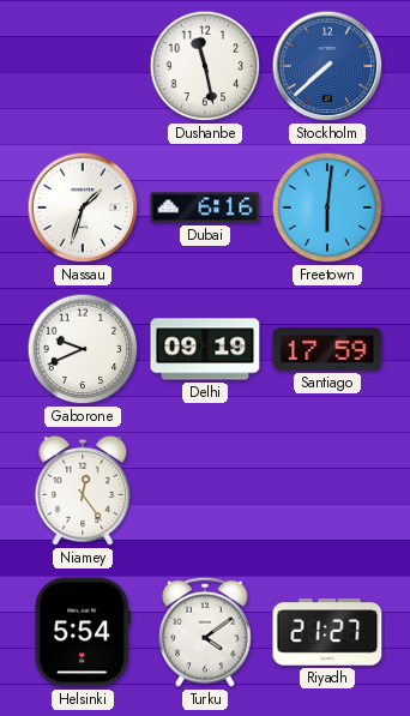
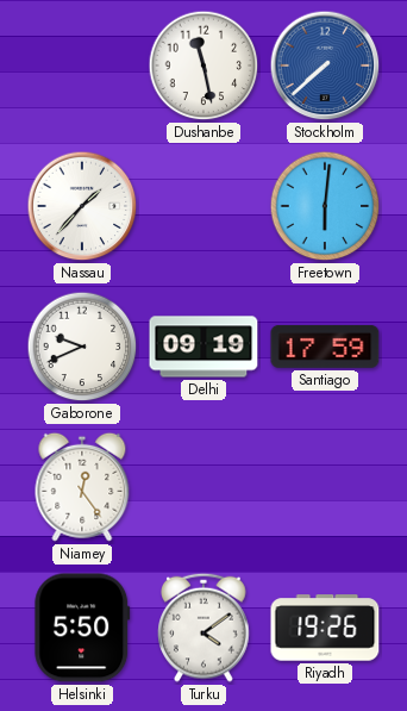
Nassau: 1:33 -> 1:37 (82, 206)
Dubai: 6:16 -> none (205, 207)
Helsinki: 5:54 -> 5:50 (82, 628)
Riyadh: 21:27 -> 19:26 (325, 628)
